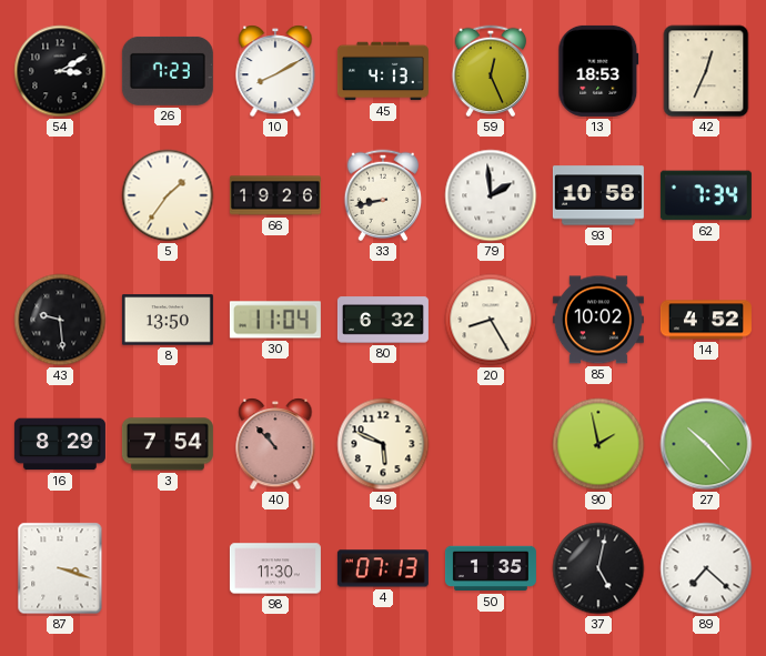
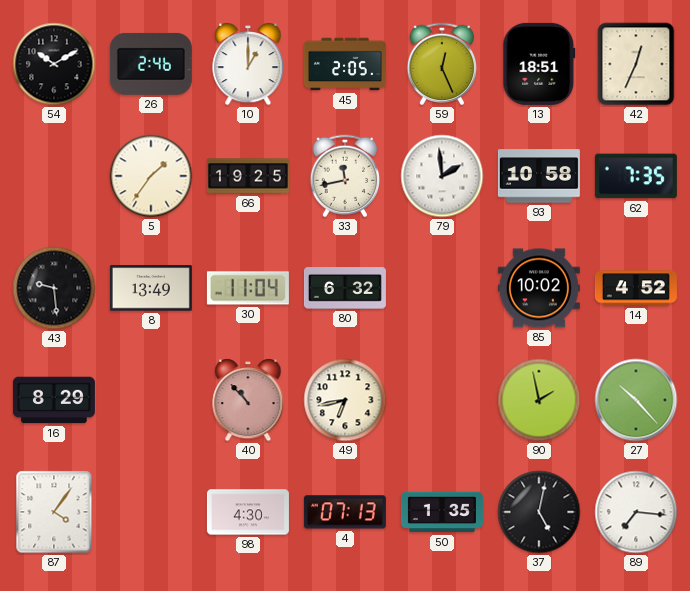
54: 3:10 -> 10:10 (54, 64)
26: 7:23 -> 2:46 (151, 64)
10: 8:10 -> 1:00 (248, 64)
45: 4:13 -> 2:05 (345, 64)
13: 18:53 -> 18:51 (539, 64)
66: 19:26 -> 19:25 (248, 176)
33: 8:43 -> 11:43 (345, 176)
62: 7:34 -> 7:35 (636, 176)
8: 13:50 -> 13:49 (151, 288)
20: 8:25 -> none (491, 320)
3: 7:54 -> none (168, 444)
49: 5:49 -> 6:43 (345, 400)
87: 3:18 -> 4:06 (54, 512)
98: 11:30 -> 4:30 (248, 512)
89: 7:22 -> 7:16 (636, 512)
